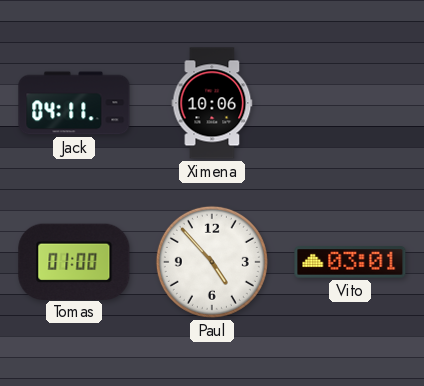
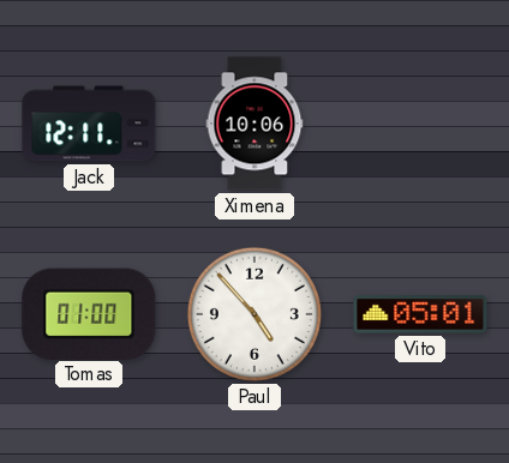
Jack: 04:11 -> 12:11 (89, 124)
Vito: 03:01 -> 05:01 (420, 314)
